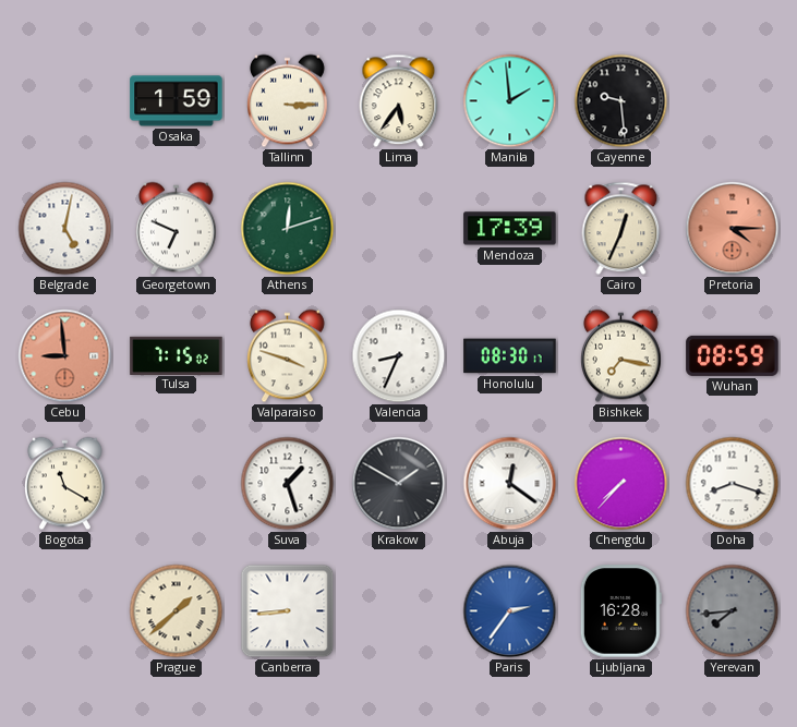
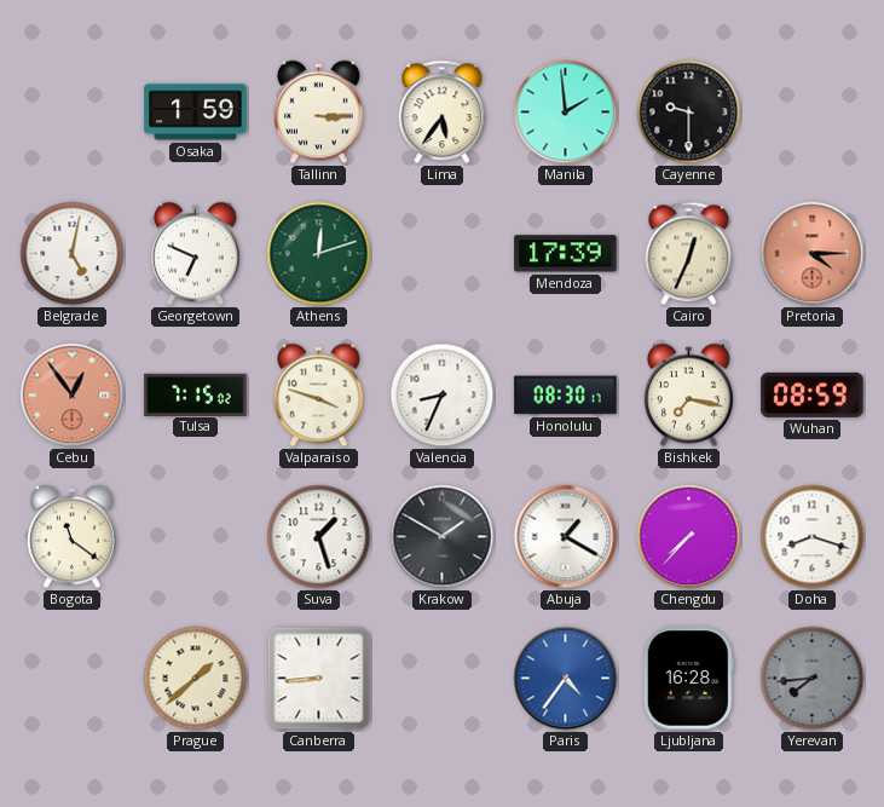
Cayenne: 9:29 -> 9:30 (689, 113)
Cebu: 8:59 -> 12:54 (73, 396)
Bogota: 11:20 -> 11:21 (73, 537)
Abuja: 12:21 -> 1:20 (566, 537)
Paris: 2:36 -> 4:36 (566, 679)
